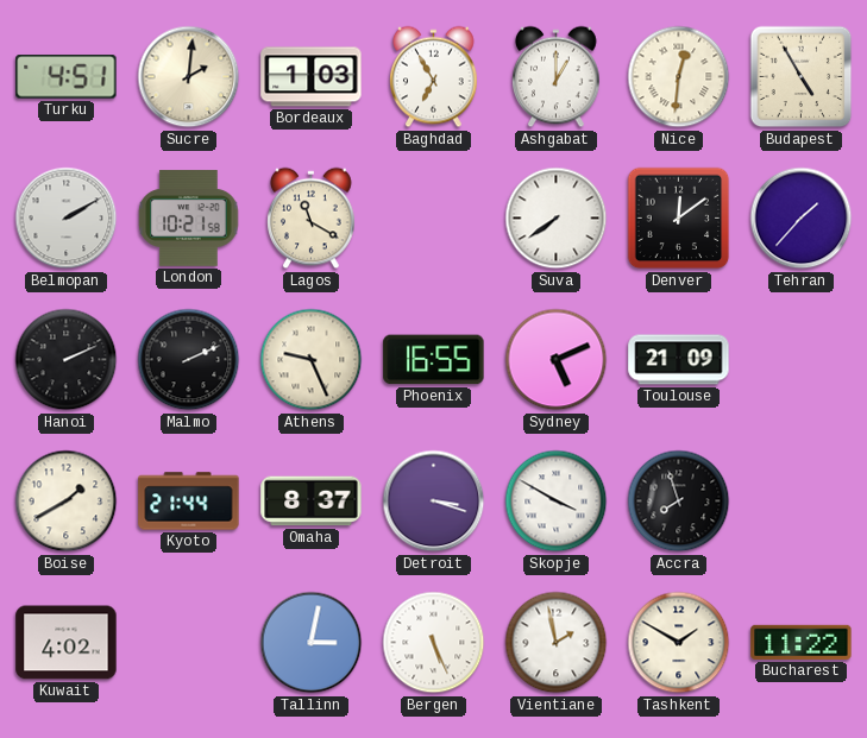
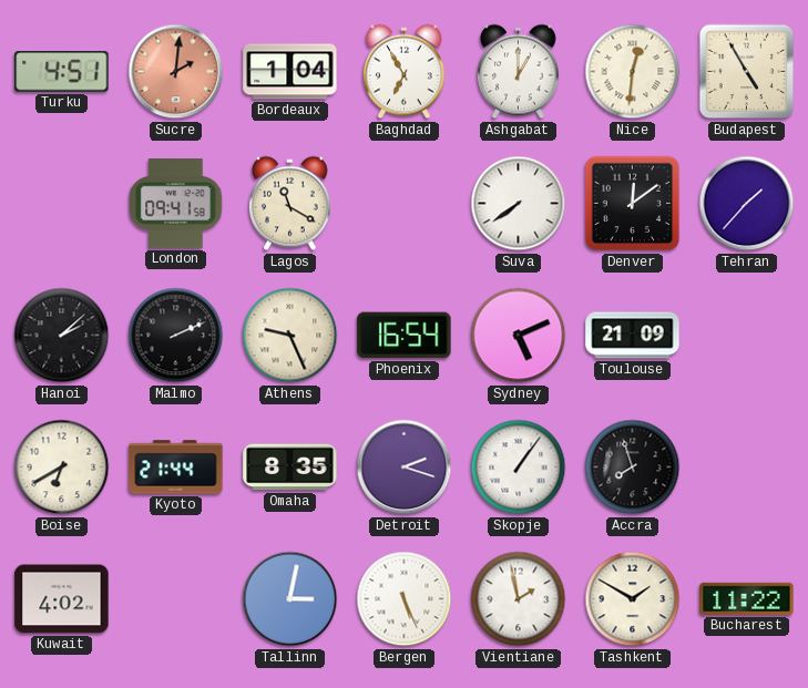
Sucre dial: cream -> salmon (176, 72)
Bordeaux: 1:03 -> 1:04 (290, 72)
Belmopan: 2:10 -> none (67, 219)
London: 10:21 -> 09:41 (176, 204)
Hanoi: 2:11 -> 2:08 (62, 336)
Phoenix: 16:55 -> 16:54 (405, 336)
Boise: 1:40 -> 6:40 (62, 468)
Omaha: 8:37 -> 8:35 (290, 468)
Detroit: 3:18 -> 2:18 (405, 468)
Skopje: 3:50 -> 1:06 (519, 468)
